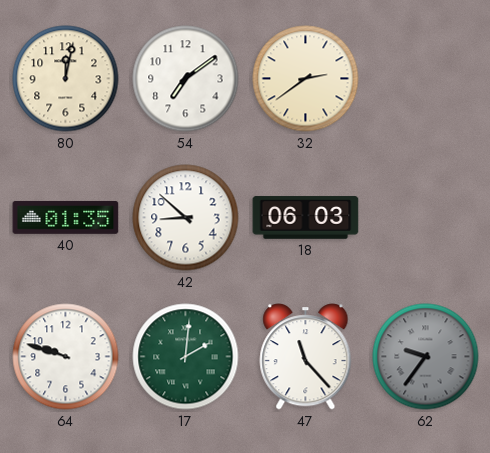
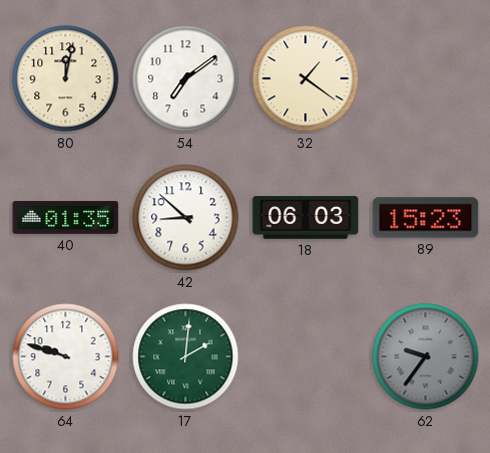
32: 2:39 -> 1:21 (306, 79)
89: none -> 15:23 (426, 218)
47: 11:23 -> none (306, 357)
